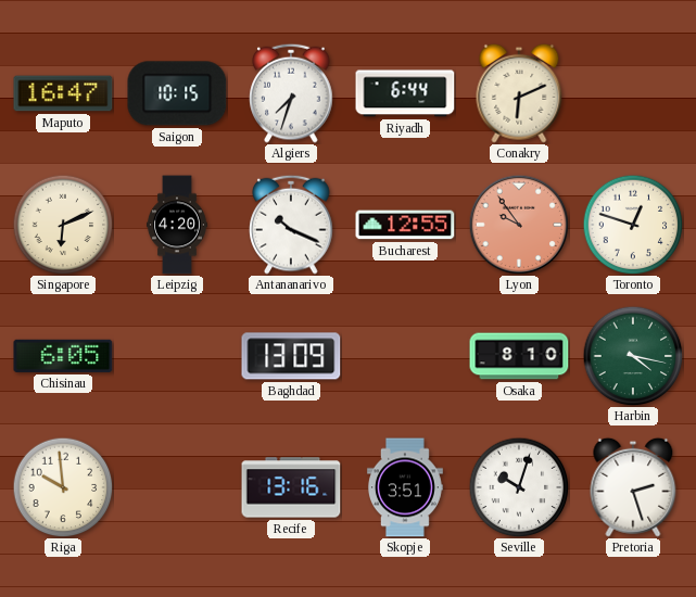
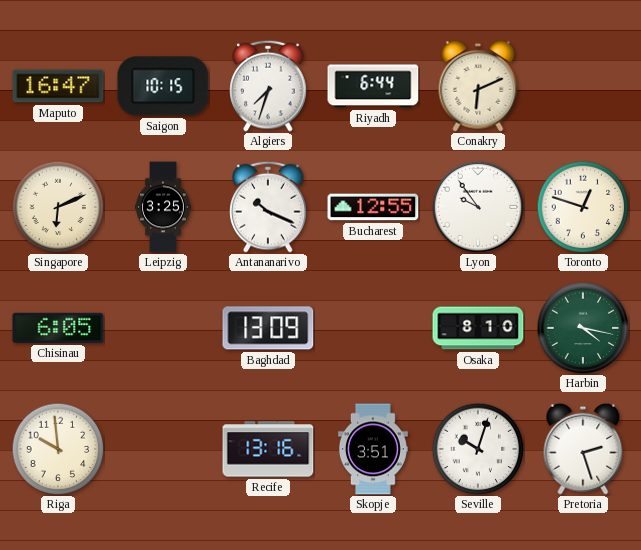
Leipzig: 4:20 -> 3:25 (163, 207)
Lyon dial: salmon -> white (478, 207)
